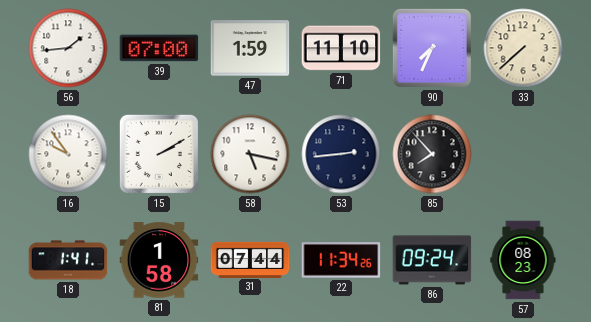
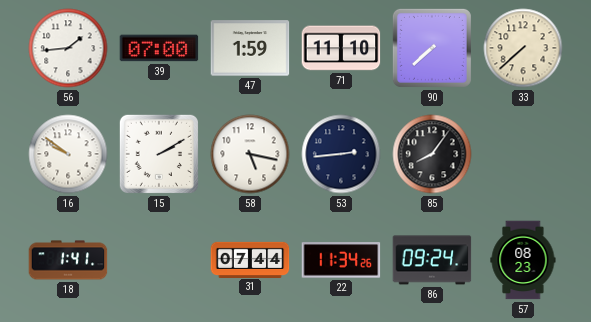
90: 7:34 -> 7:38 (432, 48)
16: 9:54 -> 9:51 (68, 154)
85: 7:53 -> 8:06 (432, 154)
81: 1:58 -> none (159, 260)
